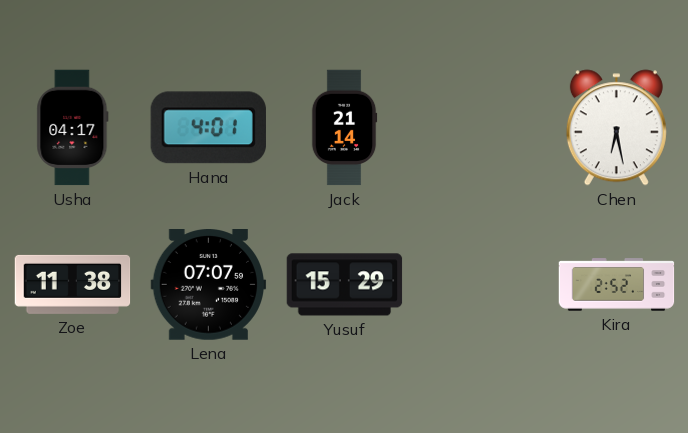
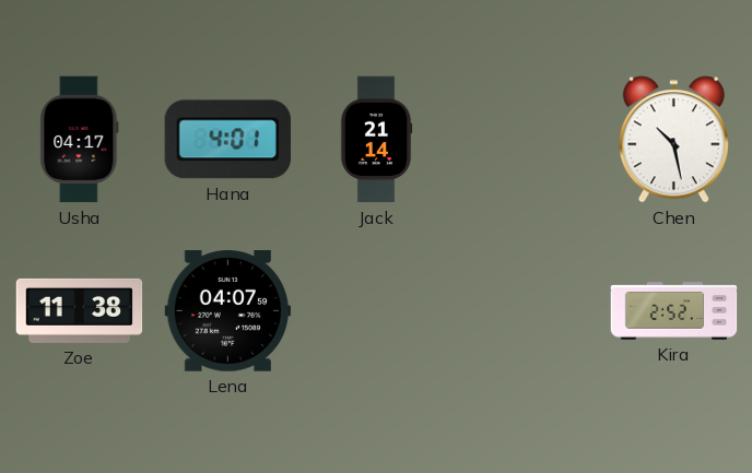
Chen: 6:28 -> 10:28 (673, 140)
Lena: 07:07 -> 04:07 (228, 311)
Yusuf: 15:29 -> none (345, 285)
